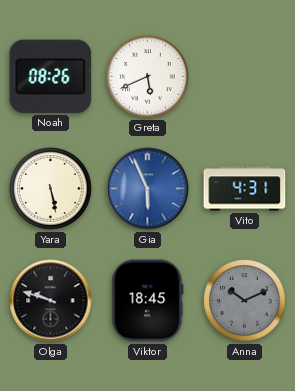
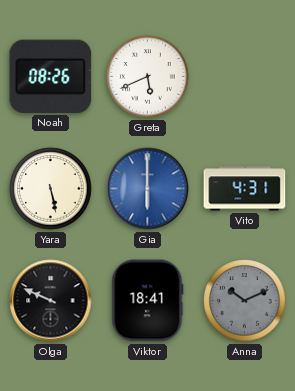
Gia: 5:56 -> 6:00 (148, 189)
Olga: 9:48 -> 9:49 (51, 301)
Viktor: 18:45 -> 18:41 (148, 301)
